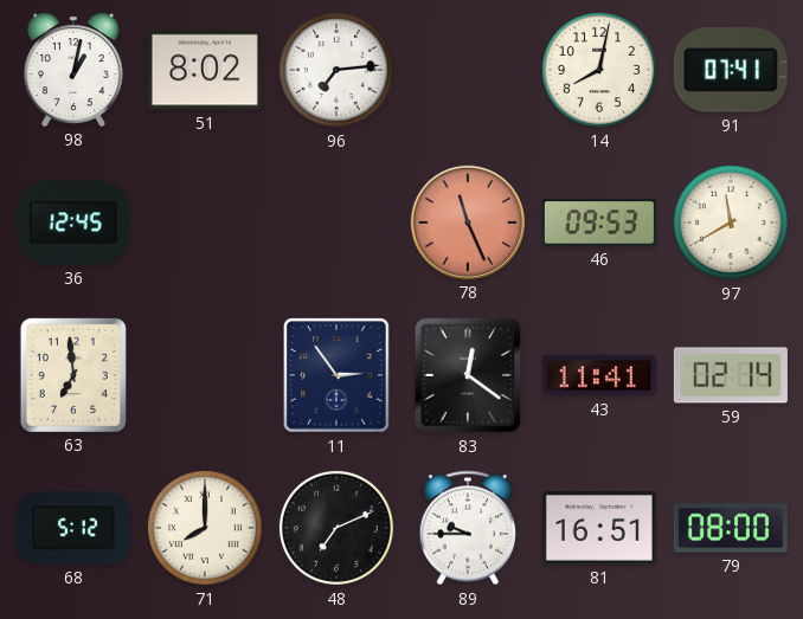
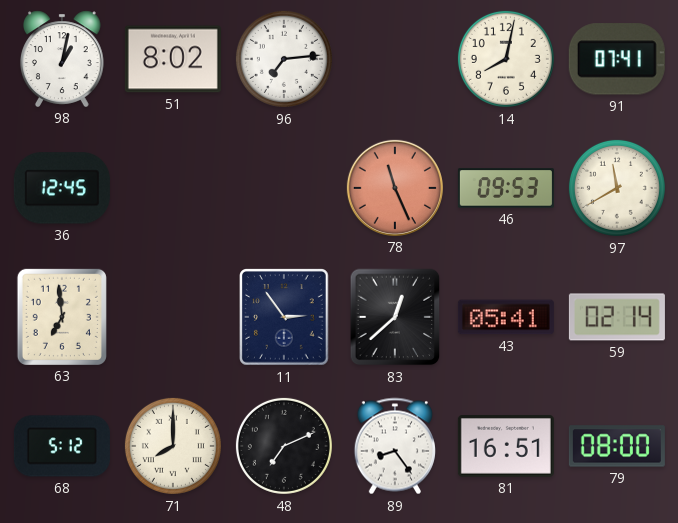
83: 12:21 -> 12:38 (395, 317)
43: 11:41 -> 05:41 (506, 317)
89: 9:45 -> 8:24 (395, 446)
